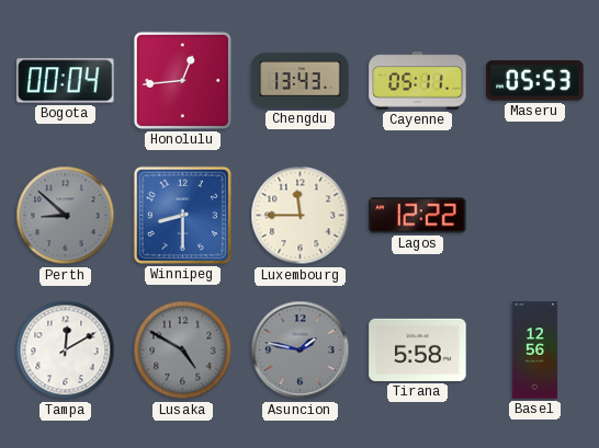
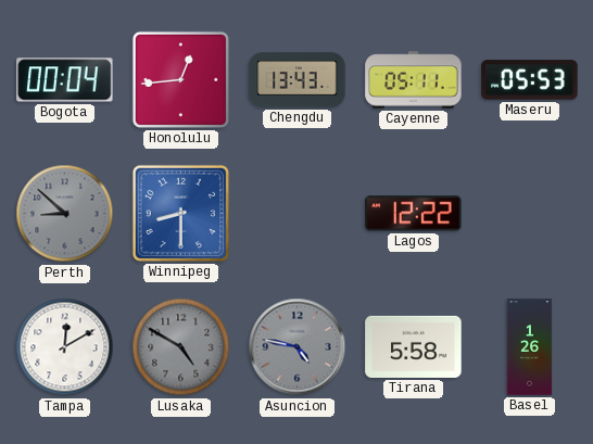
Luxembourg: 11:45 -> none (301, 216)
Asuncion: 1:47 -> 4:47 (298, 347)
Basel: 12:56 -> 1:26 (530, 347)
